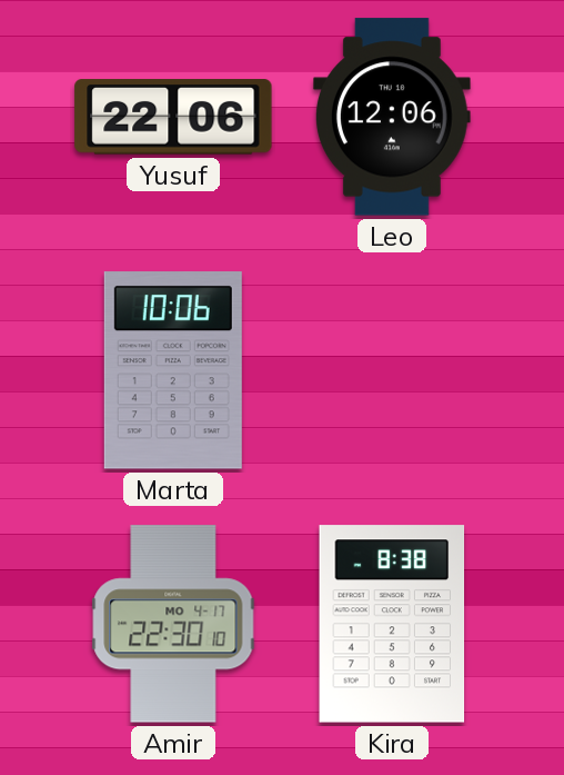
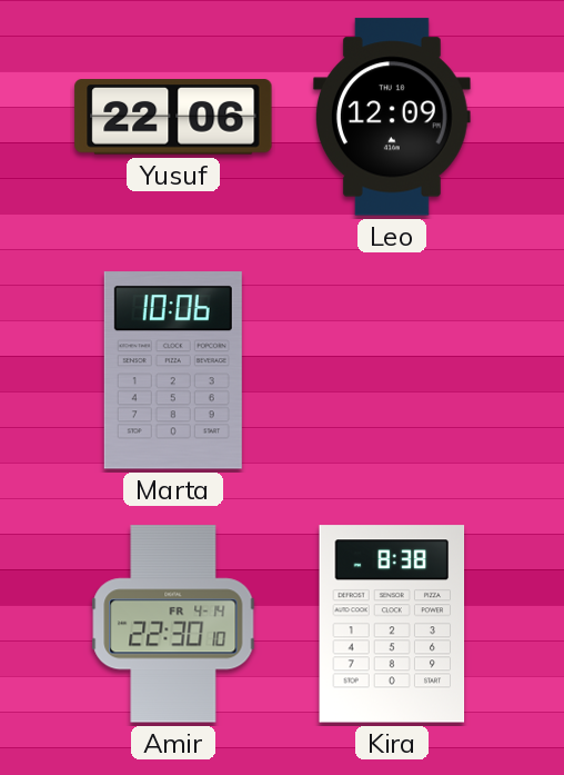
Leo: 12:06 -> 12:09 (392, 117)
Amir date: MO 4-17 -> FR 4-14 (173, 624)
